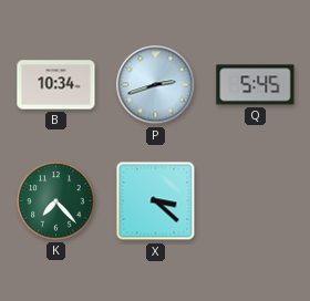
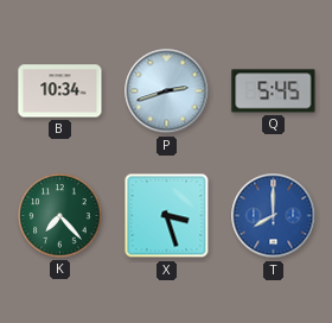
X: 3:22 -> 3:27 (167, 216)
T: none -> 8:00 (274, 216)
